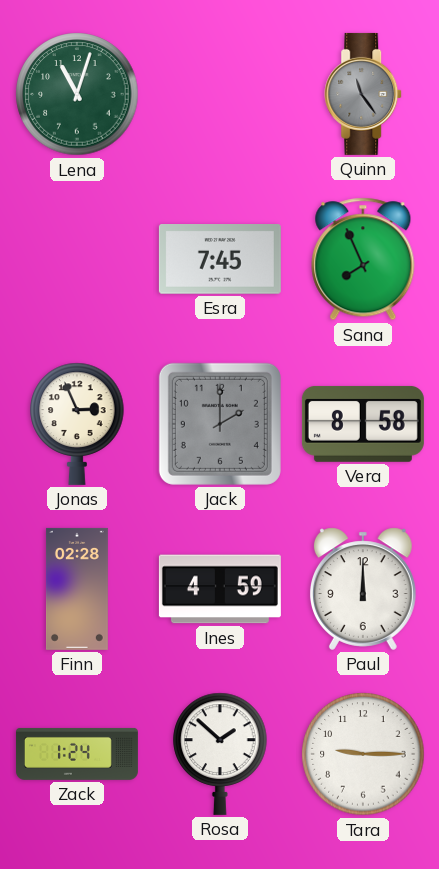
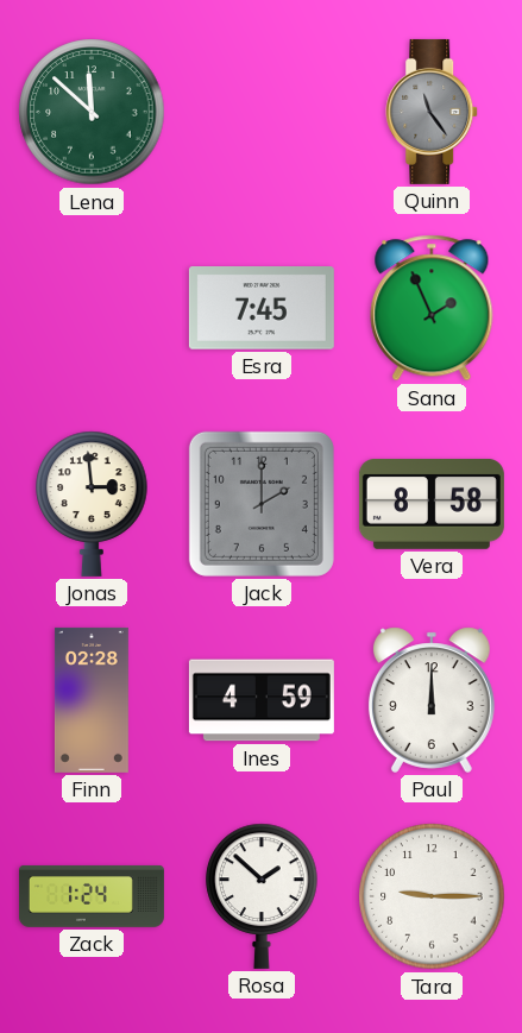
Lena: 11:03 -> 11:52 (92, 112)
Sana: 7:56 -> 1:56 (432, 308)
Jonas: 2:56 -> 2:59 (92, 504)
